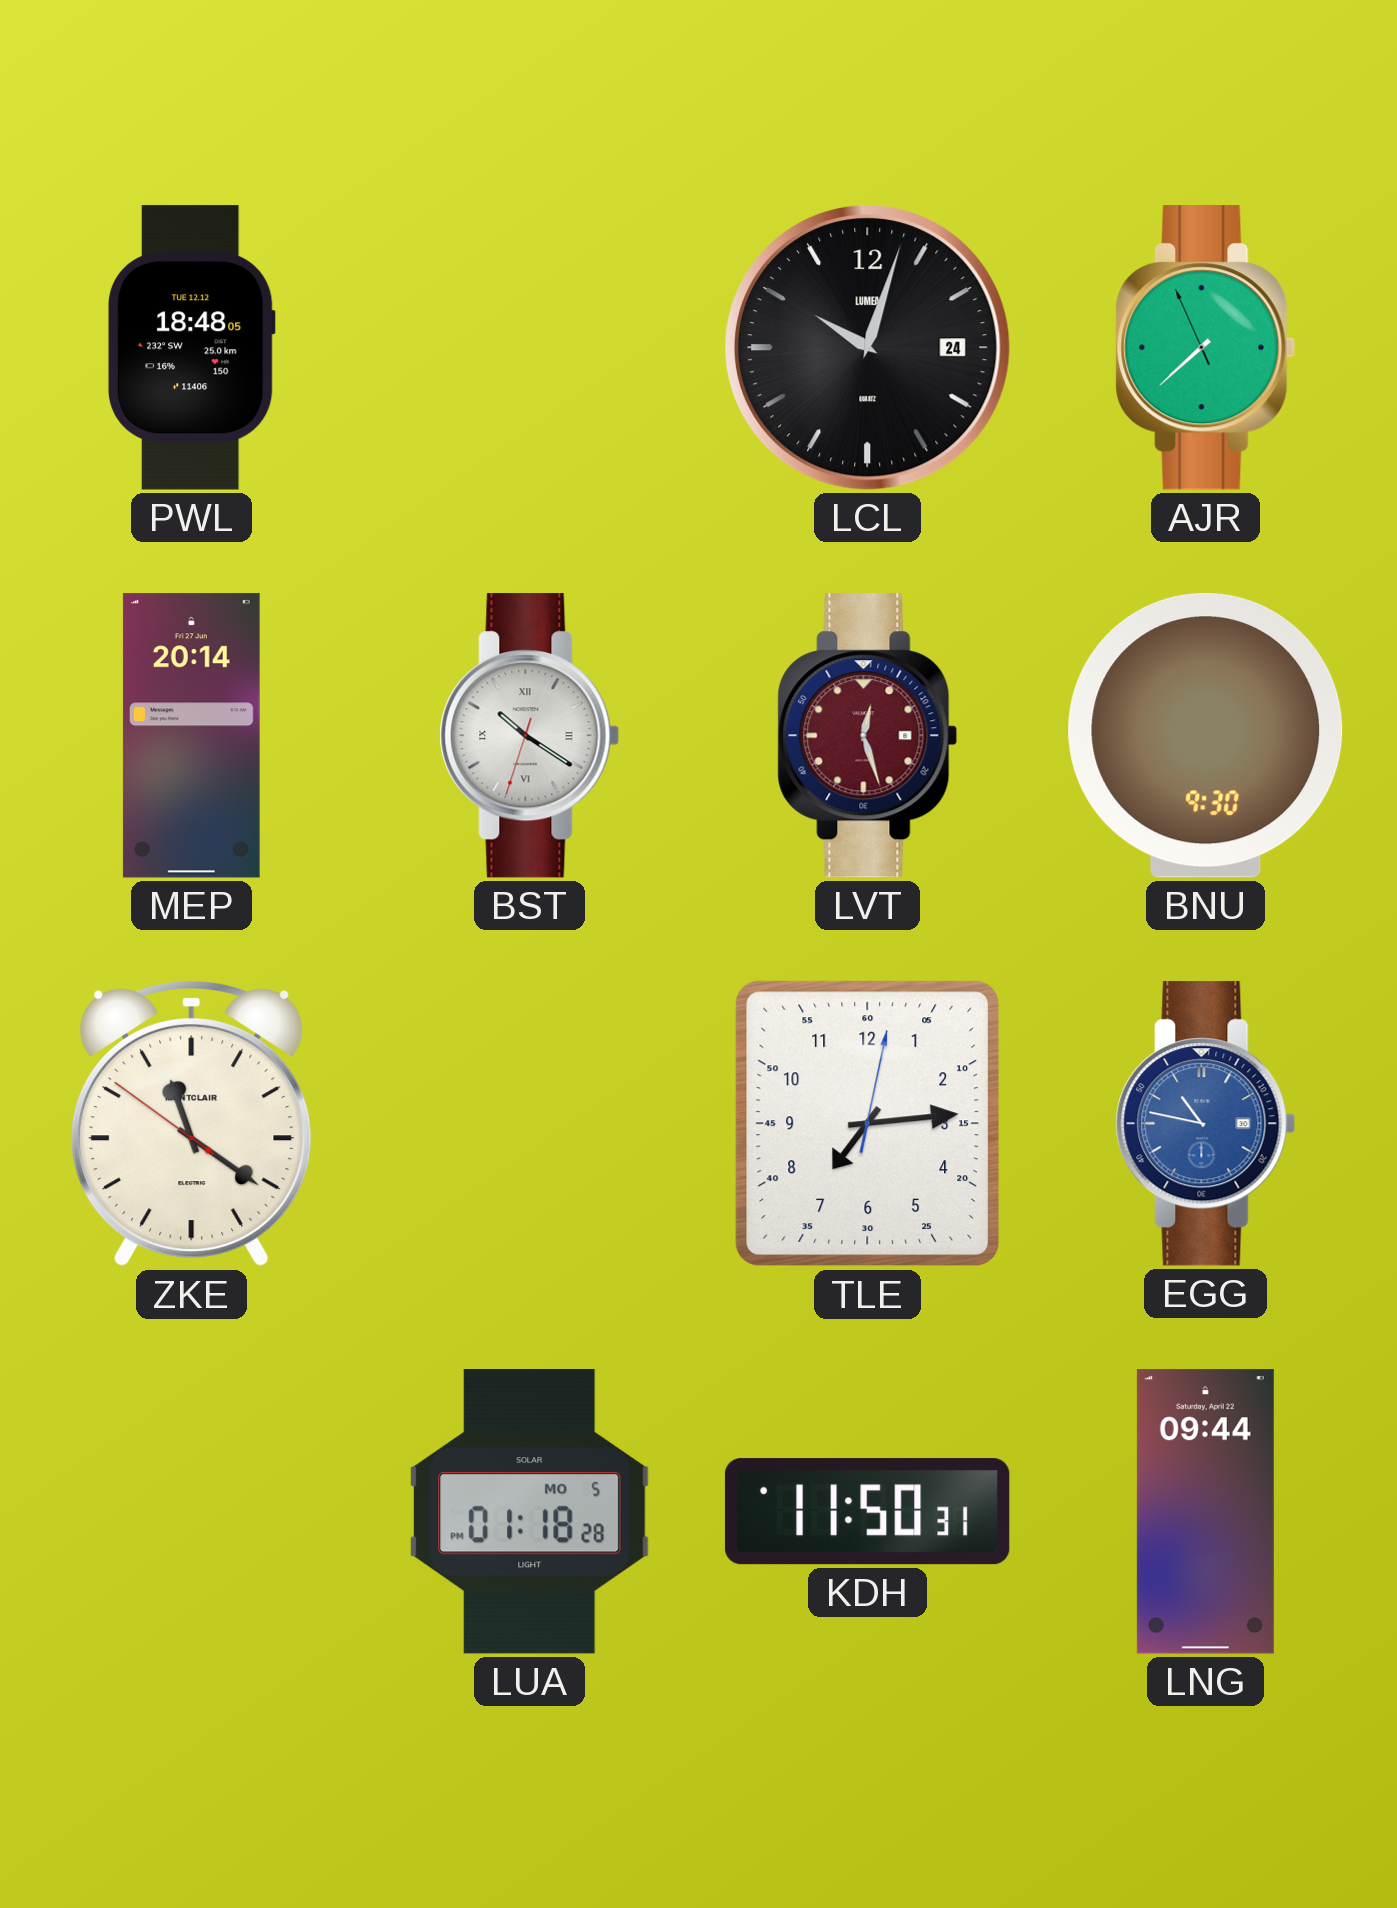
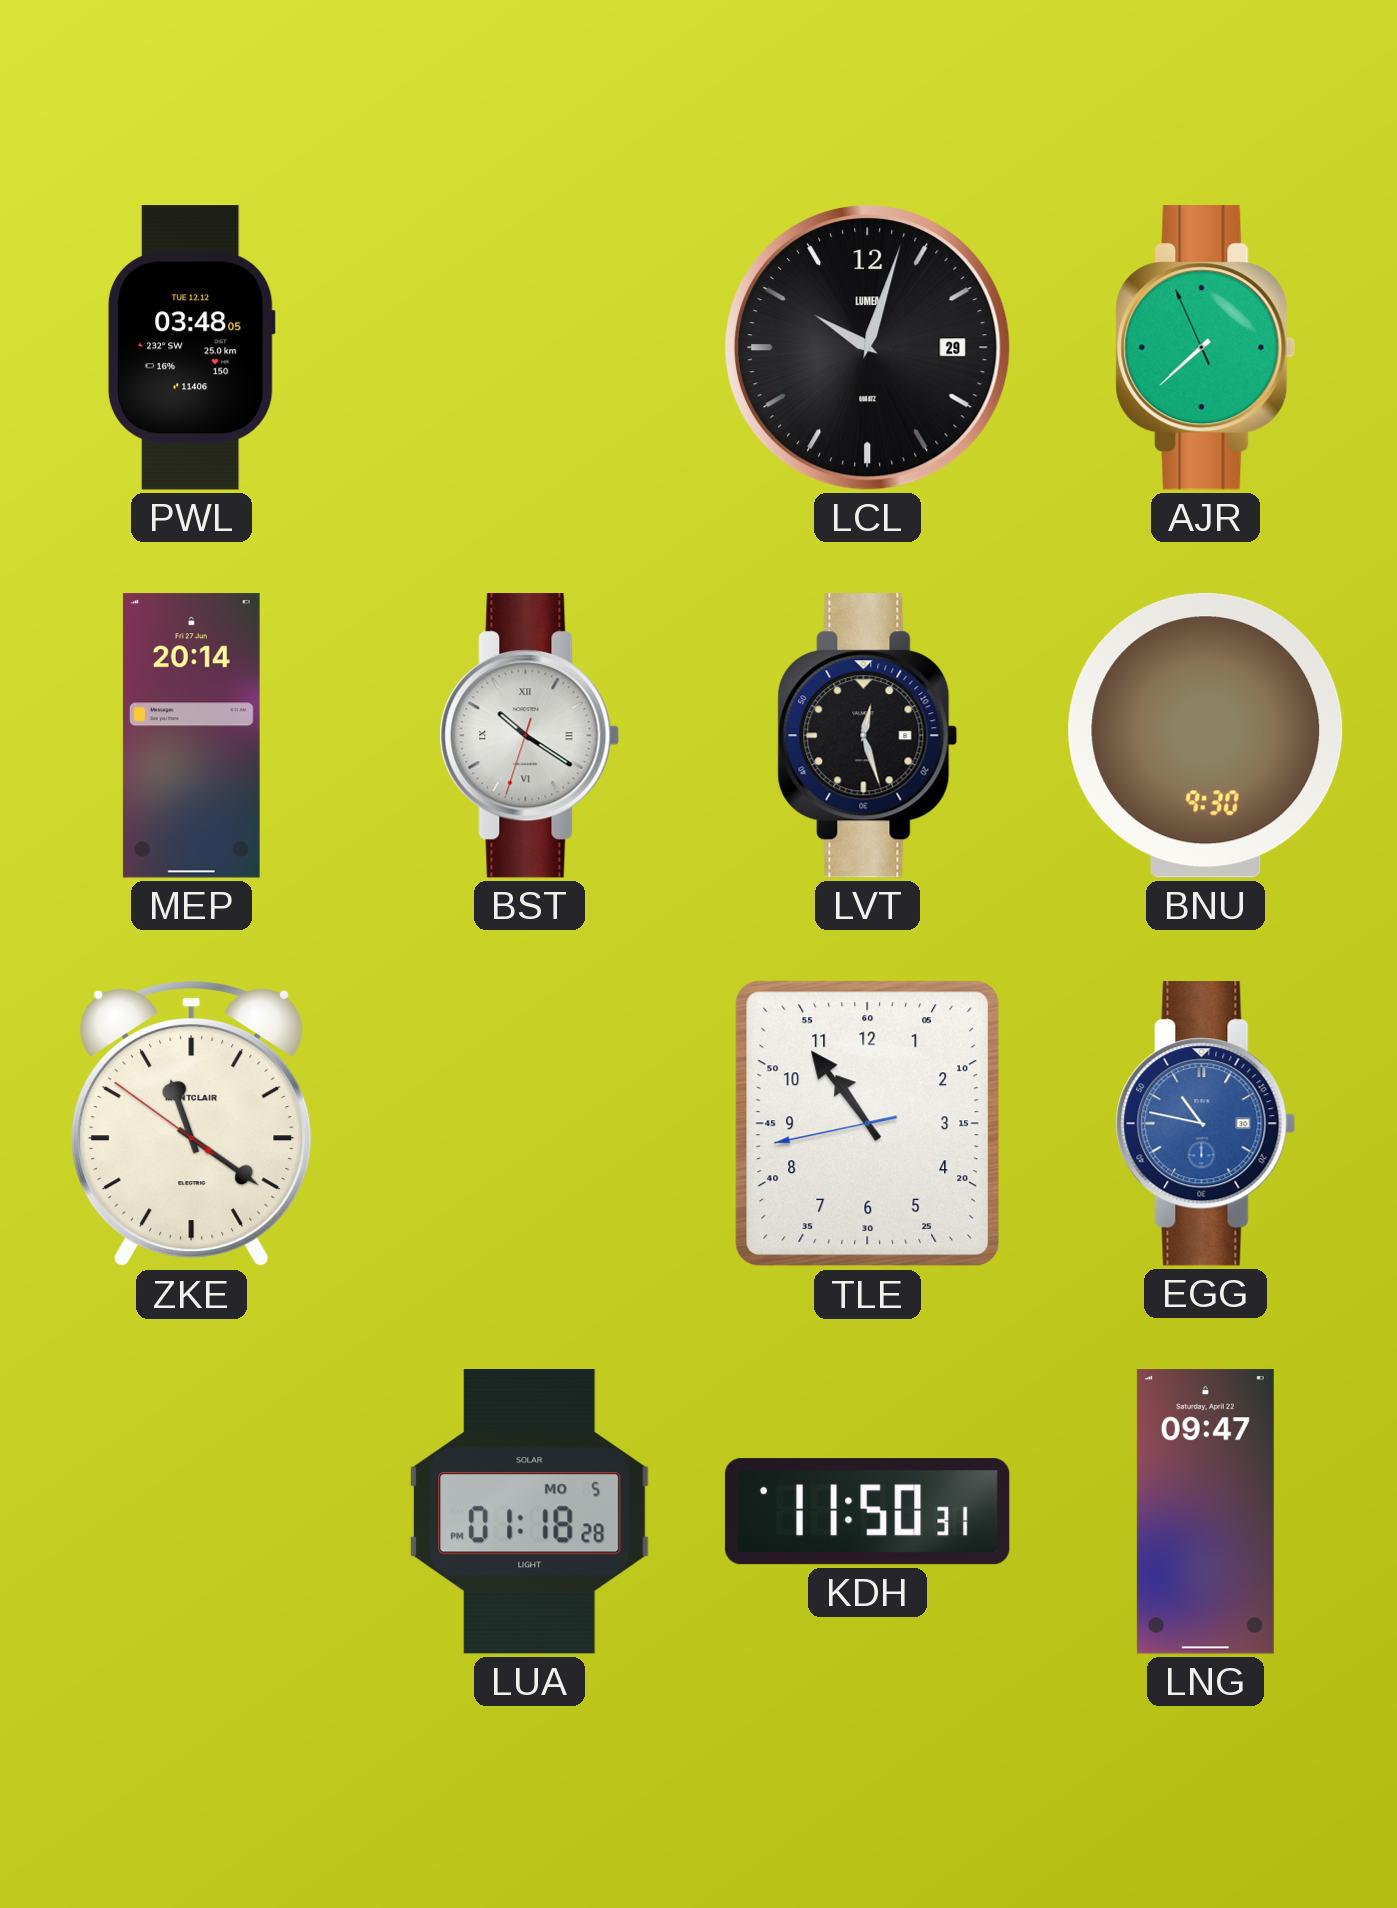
PWL: 18:48 -> 03:48 (191, 348)
LCL date: 24 -> 29 (867, 347)
LVT dial: burgundy -> black (868, 736)
TLE: 7:14 -> 10:53 (868, 1124)
LNG: 09:44 -> 09:47 (1205, 1512)
